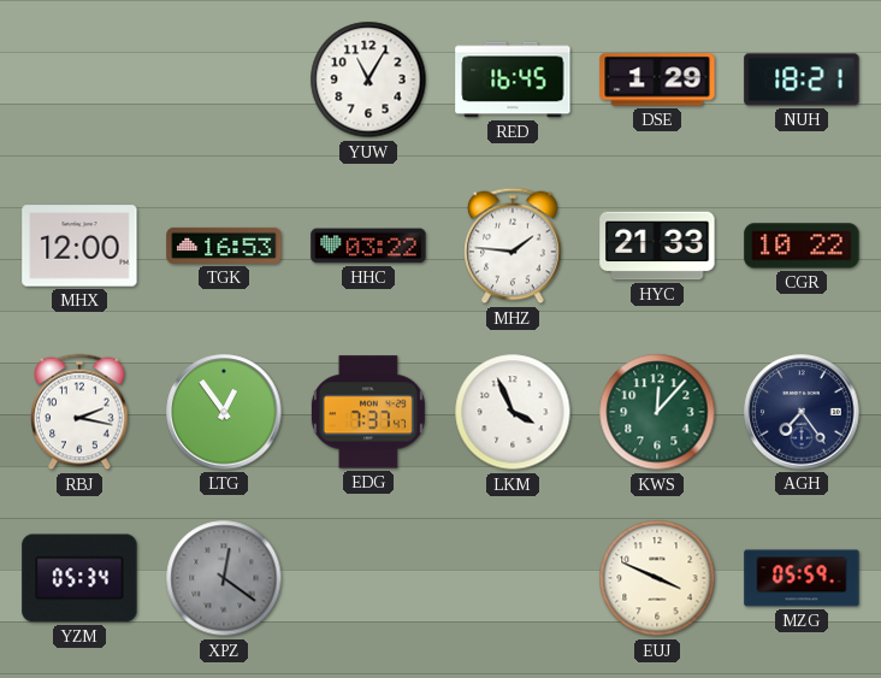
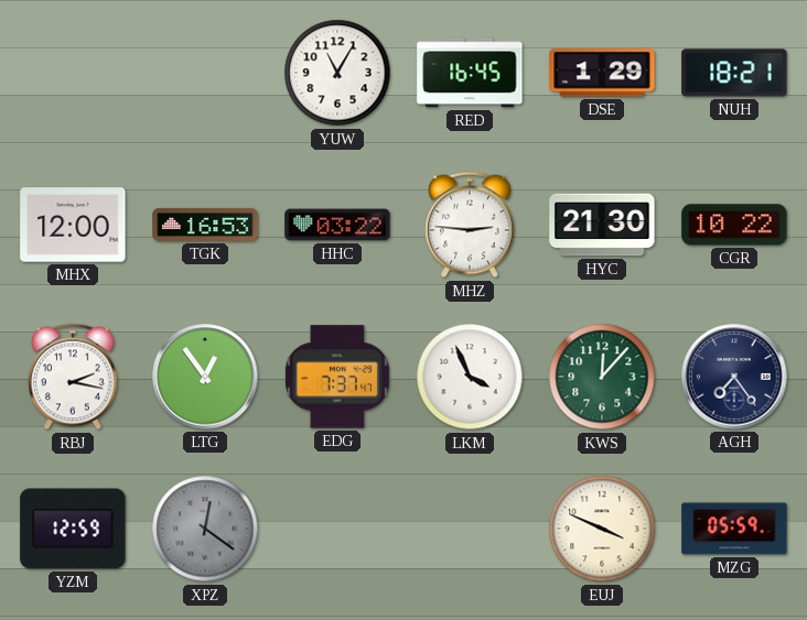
MHZ: 1:46 -> 2:46 (470, 225)
HYC: 21:33 -> 21:30 (602, 225)
YZM: 05:34 -> 12:59 (73, 529)
